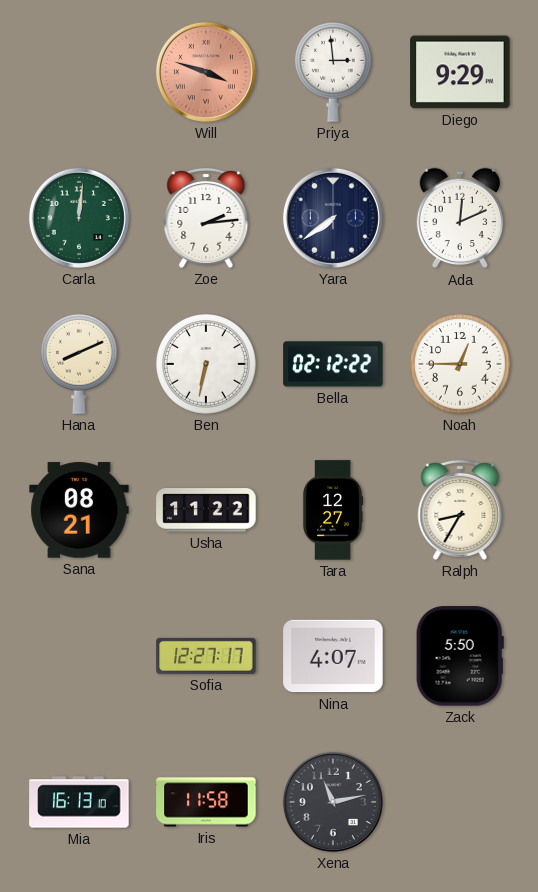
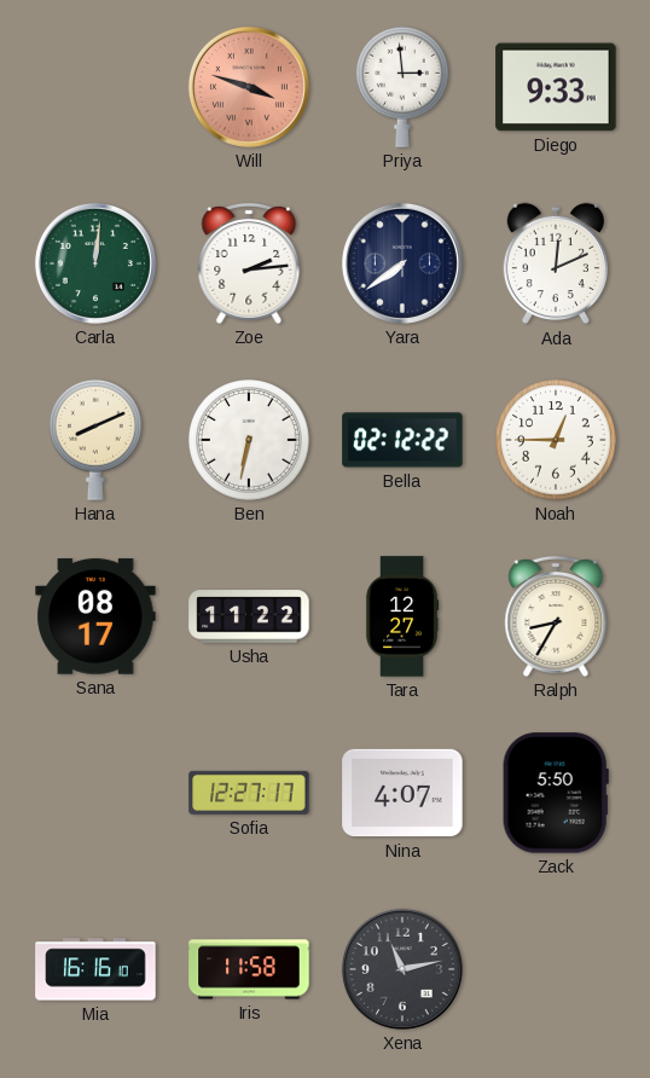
Diego: 9:29 -> 9:33 (556, 87)
Sana: 08:21 -> 08:17 (95, 616)
Mia: 16:13 -> 16:16 (95, 969)
